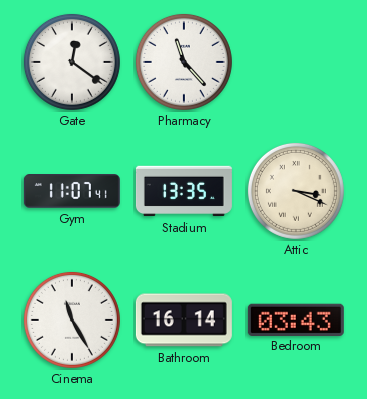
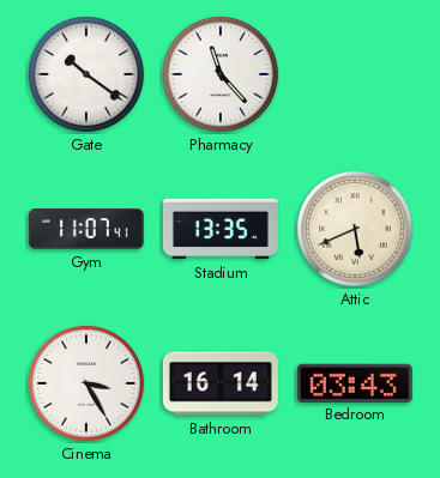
Gate: 12:21 -> 10:21 (86, 74)
Attic: 3:19 -> 5:41 (355, 229)
Cinema: 11:25 -> 3:25 (86, 383)
